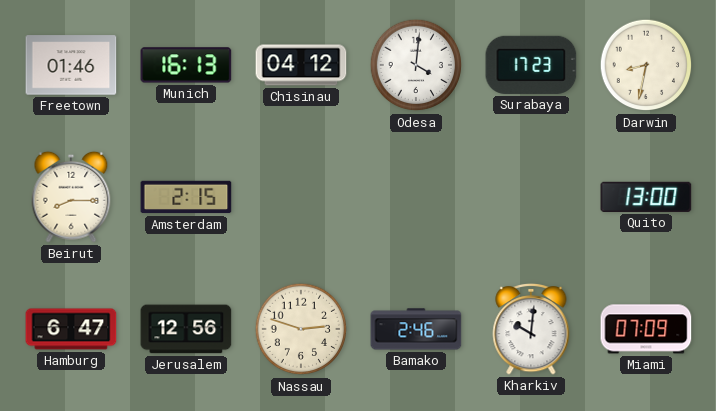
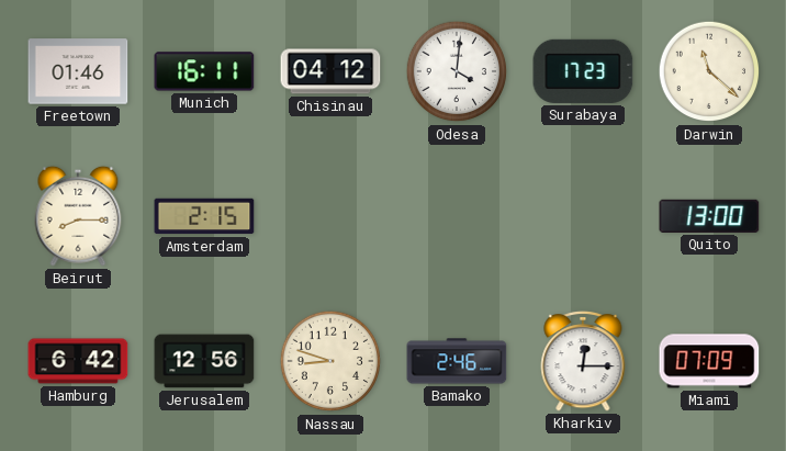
Munich: 16:13 -> 16:11 (204, 71)
Darwin: 8:32 -> 11:22 (709, 71)
Hamburg: 6:47 -> 6:42 (78, 361)
Nassau: 2:48 -> 8:48 (330, 361)
Kharkiv: 10:01 -> 12:15 (583, 361)
